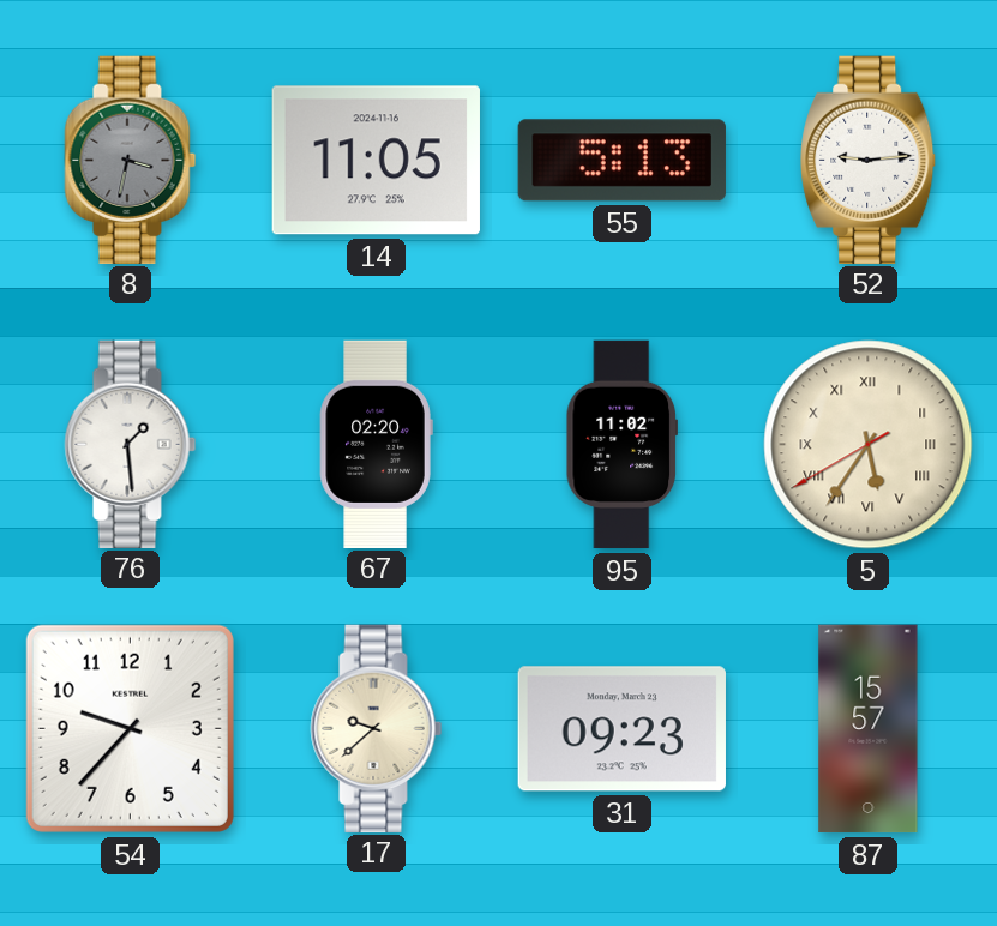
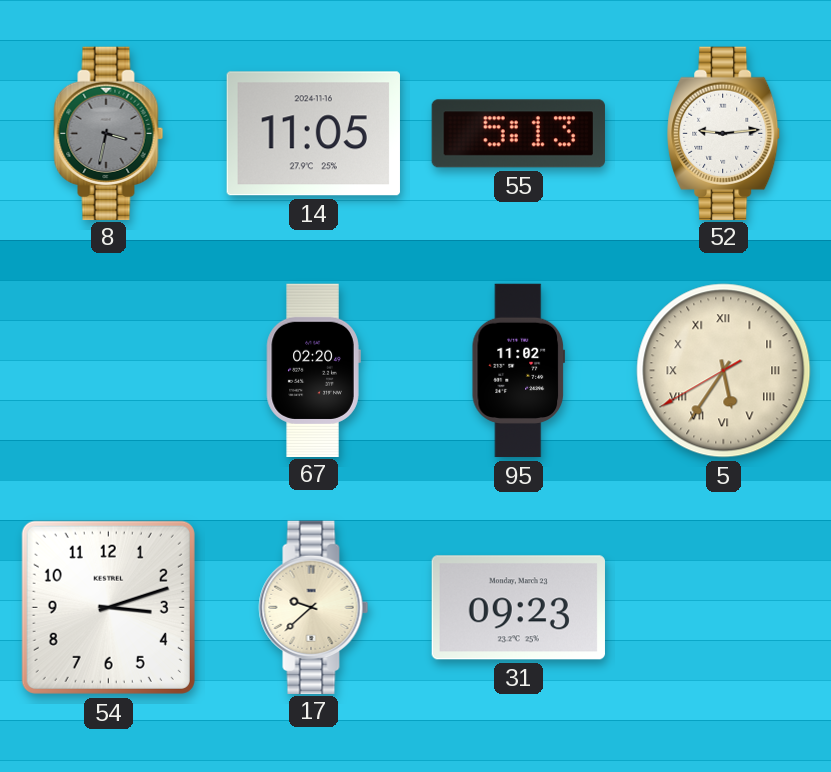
76: 1:29 -> none (131, 444)
54: 9:37 -> 3:12 (108, 607)
87: 15:57 -> none (869, 729)
